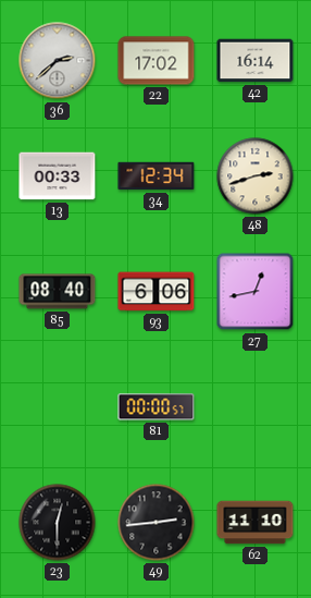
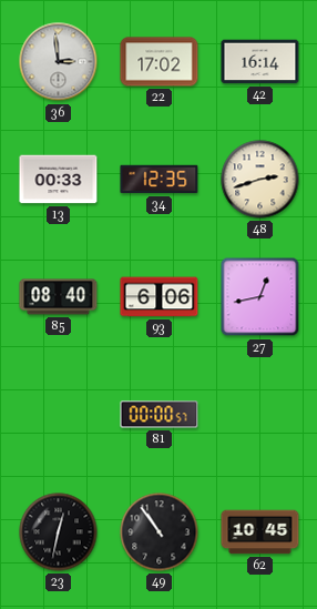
36: 2:38 -> 2:59 (59, 62)
34: 12:34 -> 12:35 (160, 180)
23: 12:30 -> 12:32 (59, 532)
49: 2:44 -> 10:54 (160, 532)
62: 11:10 -> 10:45 (260, 532)
